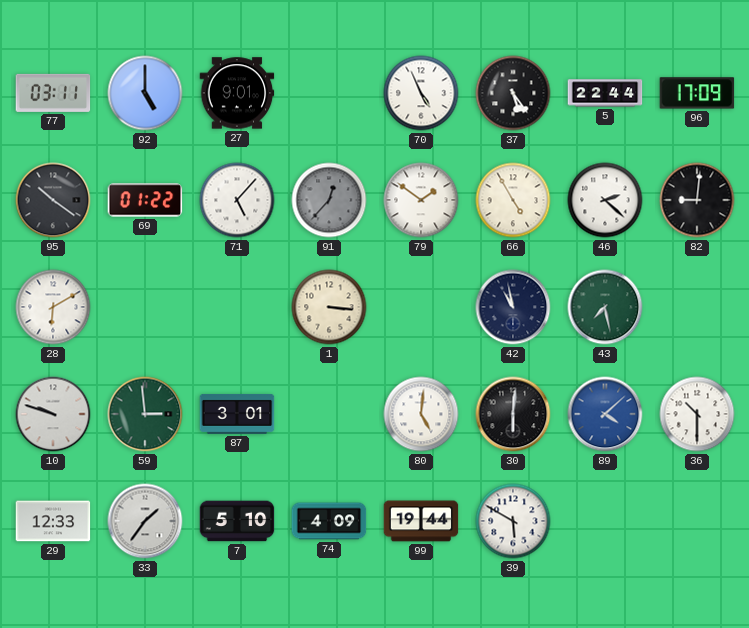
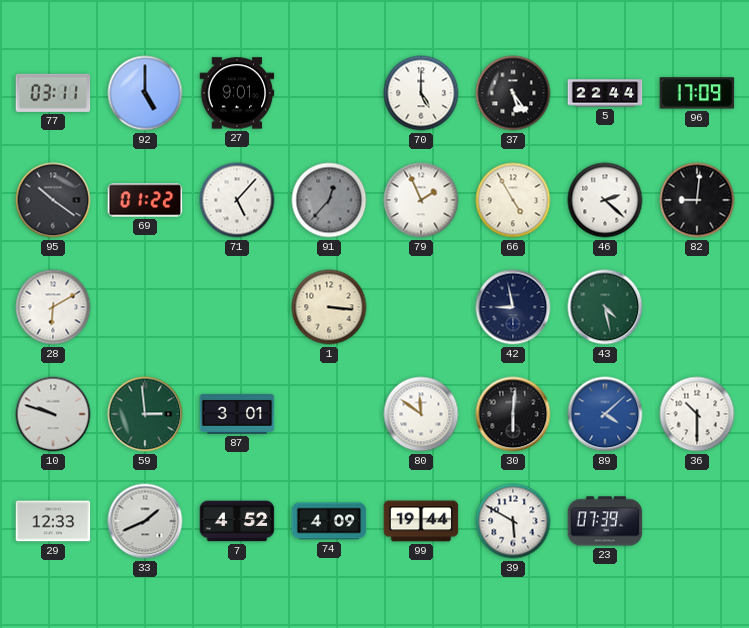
70: 4:56 -> 5:00 (421, 93)
79: 1:51 -> 1:56 (421, 200)
42: 10:58 -> 8:58 (513, 307)
43: 7:28 -> 4:28 (605, 307)
80: 5:01 -> 11:51 (421, 414)
33: 1:36 -> 1:41 (145, 521)
7: 5:10 -> 4:52 (237, 521)
23: none -> 07:39 (605, 521)
